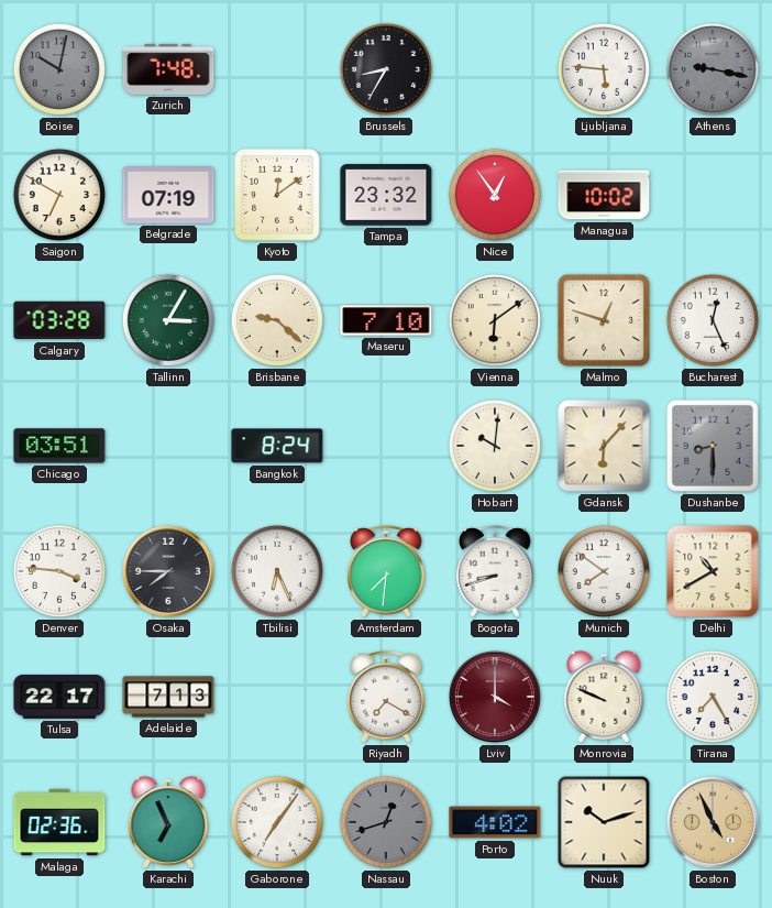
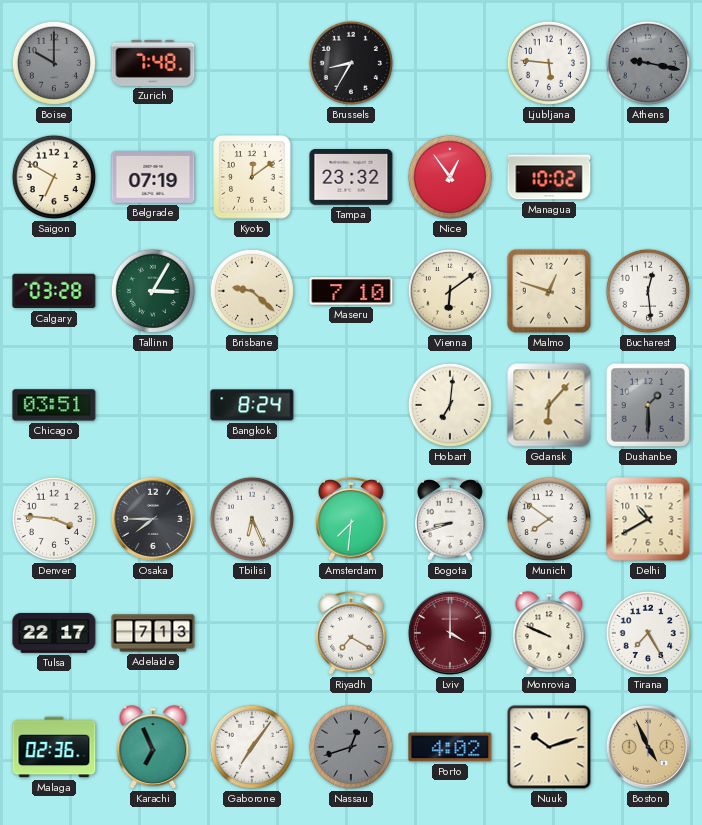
Boise: 10:02 -> 10:00 (54, 63)
Bucharest: 12:26 -> 12:29 (648, 291)
Hobart: 10:01 -> 7:01 (450, 405)
Dushanbe: 8:30 -> 1:30 (648, 405)
